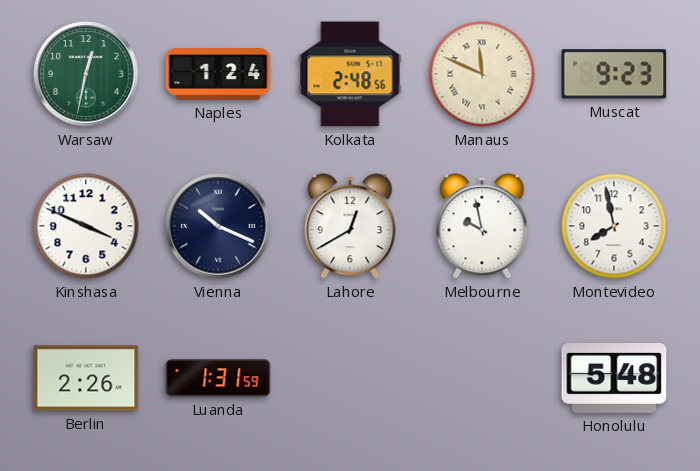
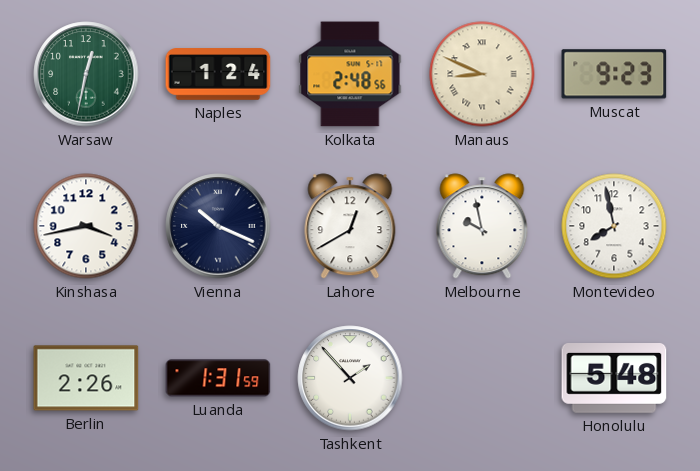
Manaus: 11:49 -> 8:49 (482, 74)
Kinshasa: 3:49 -> 3:43 (86, 226)
Tashkent: none -> 1:53 (350, 378)
